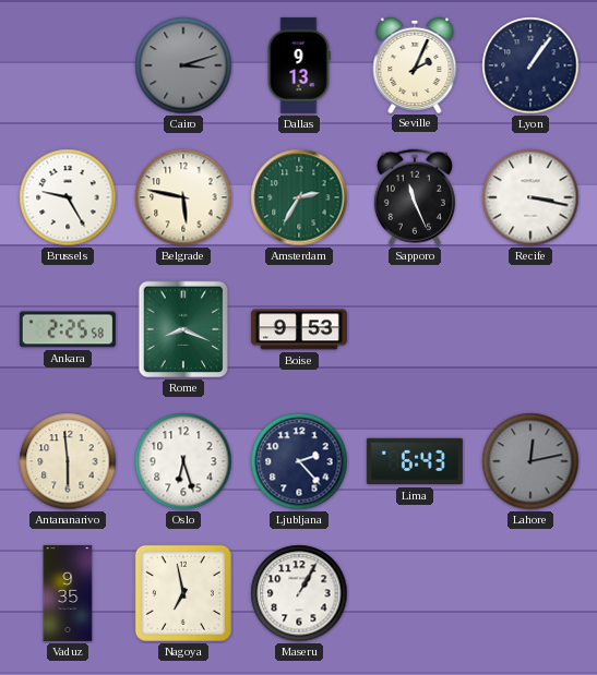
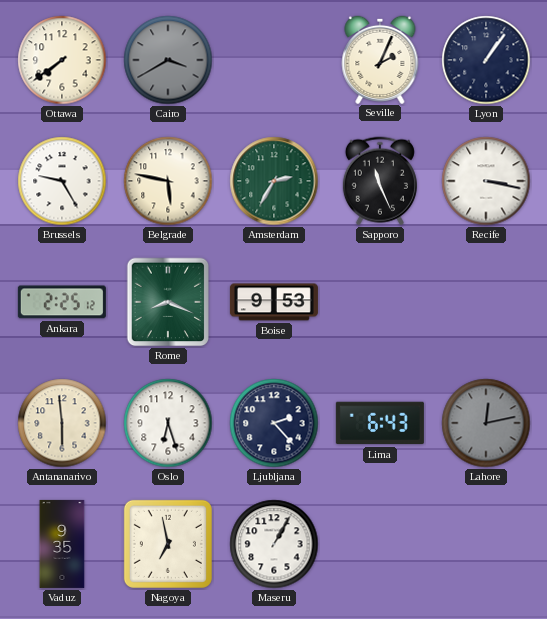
Ottawa: none -> 7:39 (62, 60)
Cairo: 3:12 -> 3:40 (168, 60)
Dallas: 9:13 -> none (299, 65)
Ankara: 2:25:58 -> 2:25:12 (62, 302)
